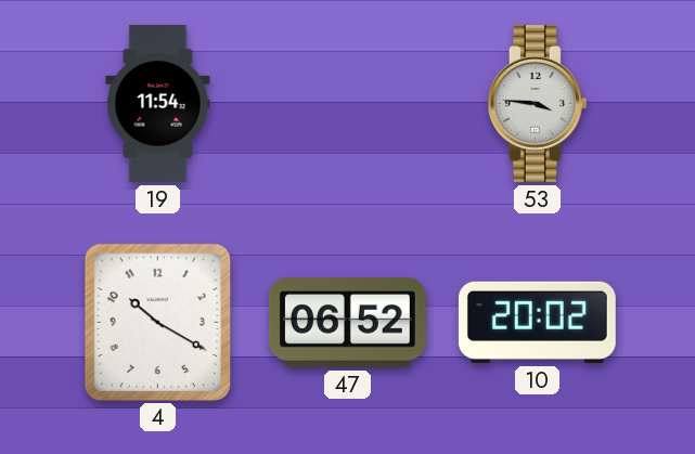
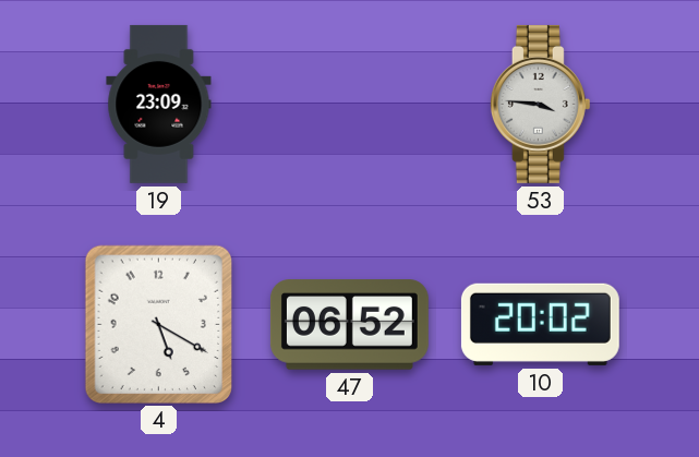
19: 11:54 -> 23:09 (159, 104)
4: 10:20 -> 5:20 (158, 324)
